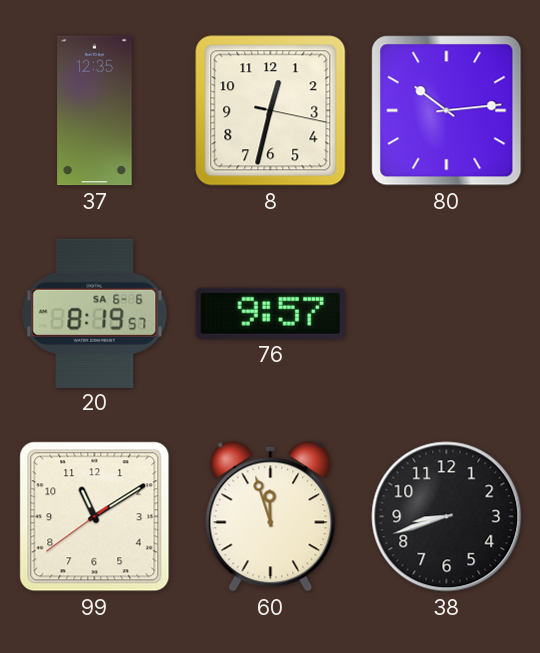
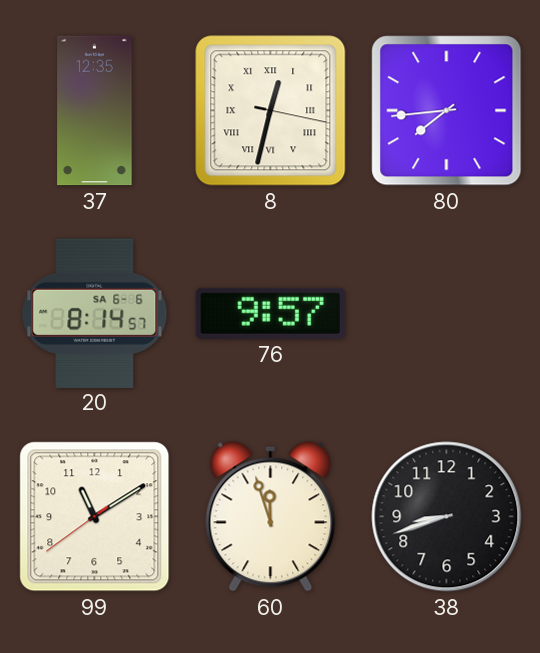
8 numerals: Arabic -> Roman (271, 111)
80: 10:14 -> 7:44 (447, 111)
20: 8:19 -> 8:14 (95, 313)
